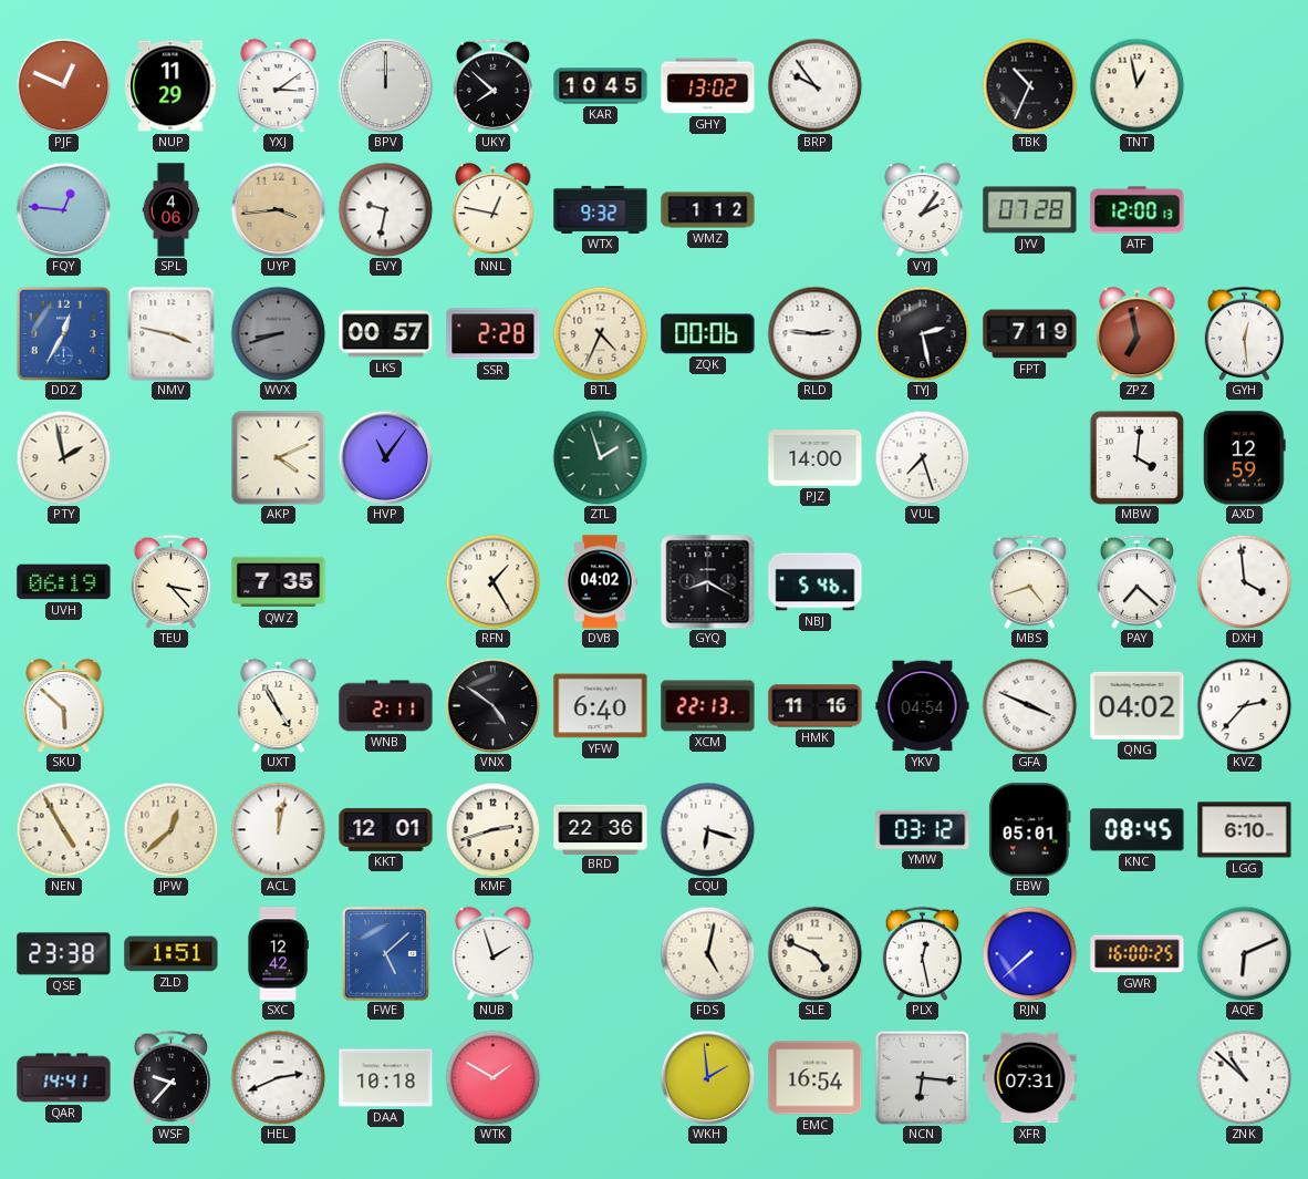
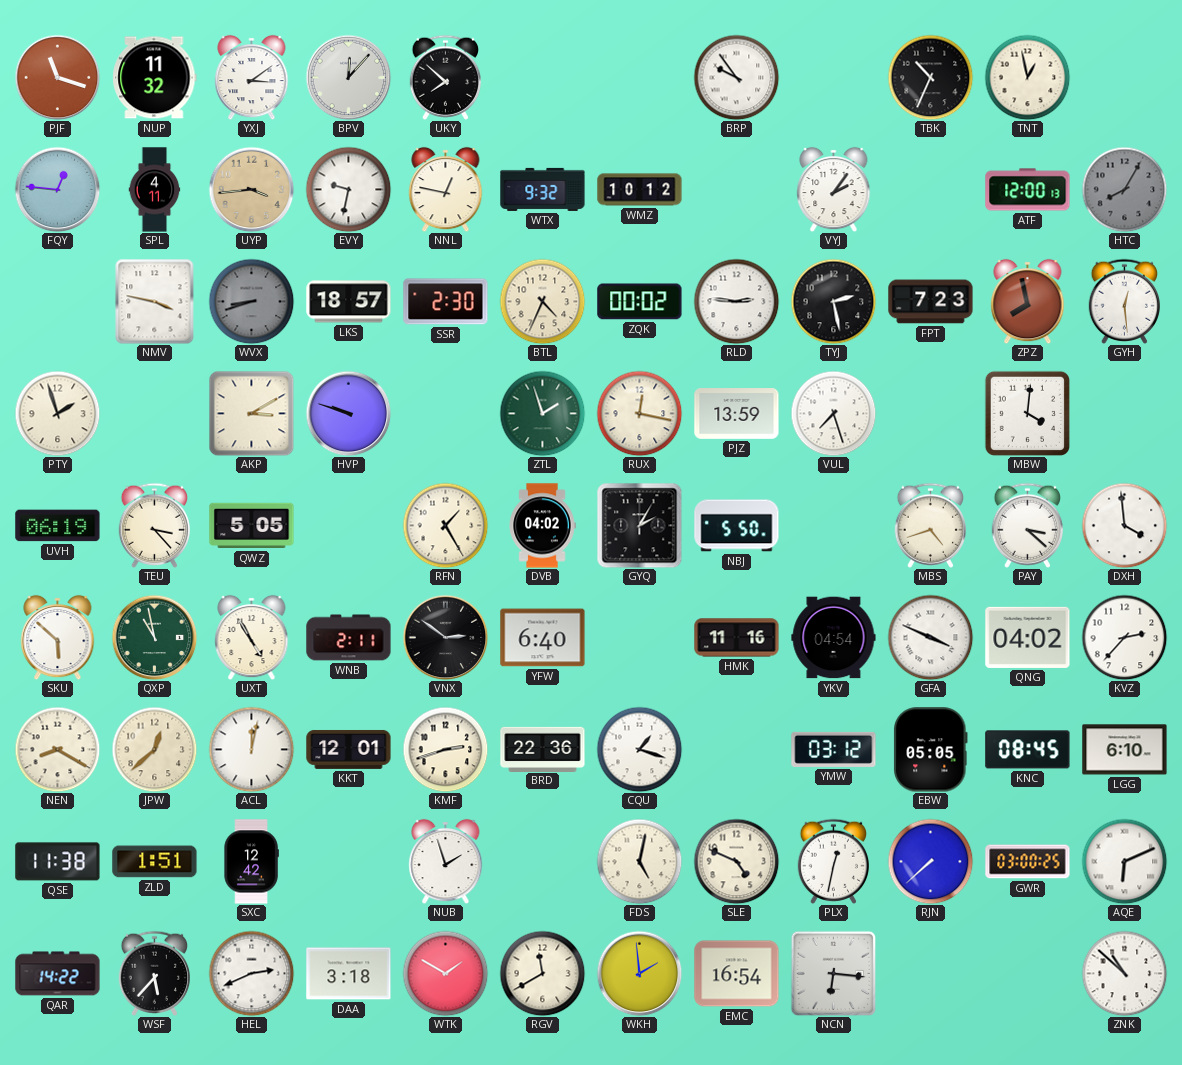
PJF: 12:49 -> 11:18 (57, 77)
NUP: 11:29 -> 11:32 (155, 78)
BPV: 12:00 -> 12:07 (348, 77)
KAR: 10:45 -> none (601, 86)
GHY: 13:02 -> none (708, 86)
SPL: 4:06 -> 4:11 (155, 190)
WMZ: 1:12 -> 10:12 (640, 190)
JYV: 07:28 -> none (1030, 210)
HTC: none -> 8:05 (1124, 189)
DDZ: 12:35 -> none (63, 333)
LKS: 00:57 -> 18:57 (349, 302)
SSR: 2:28 -> 2:30 (446, 302)
ZQK: 00:06 -> 00:02 (640, 302)
FPT: 7:19 -> 7:23 (931, 302)
ZPZ: 6:58 -> 7:58 (1028, 301)
PTY: 1:58 -> 1:57 (57, 413)
AKP: 4:11 -> 3:10 (251, 413)
HVP: 11:06 -> 9:48 (348, 413)
RUX: none -> 12:17 (639, 413)
PJZ: 14:00 -> 13:59 (737, 414)
AXD: 12:59 -> none (1245, 458)
QWZ: 7:35 -> 5:05 (252, 526)
GYQ: 8:20 -> 2:05 (639, 525)
NBJ: 5:46 -> 5:50 (737, 526)
PAY: 7:22 -> 3:22 (1028, 525)
QXP: none -> 10:58 (154, 637)
VNX: 4:51 -> 2:51 (445, 637)
XCM: 22:13 -> none (708, 706)
NEN: 4:55 -> 8:20 (57, 749)
CQU: 6:18 -> 1:18 (639, 749)
EBW: 05:01 -> 05:05 (931, 750)
QSE: 23:38 -> 11:38 (58, 862)
FWE: 5:08 -> none (385, 953)
PLX: 12:28 -> 12:32 (834, 861)
GWR: 16:00 -> 03:00 (1028, 862)
QAR: 14:41 -> 14:22 (58, 974)
WSF: 9:37 -> 5:37 (155, 973)
DAA: 10:18 -> 3:18 (349, 974)
RGV: none -> 11:40 (542, 973)
XFR: 07:31 -> none (1030, 1078)
